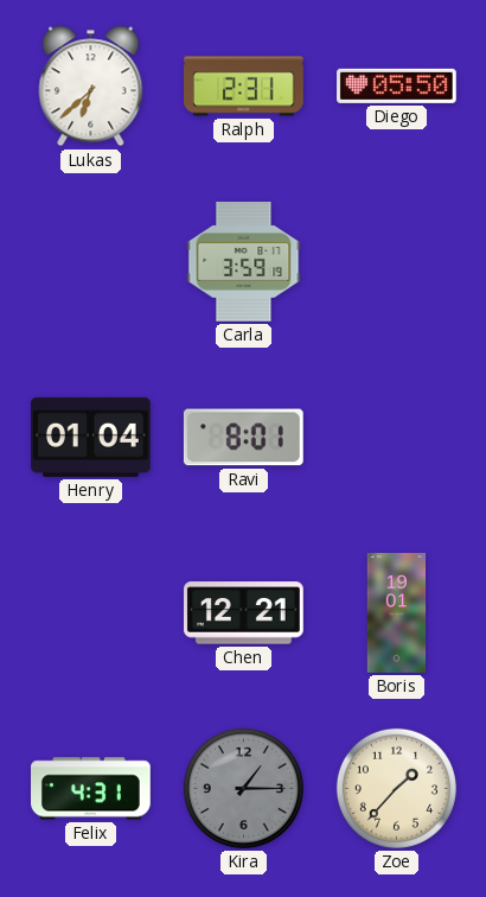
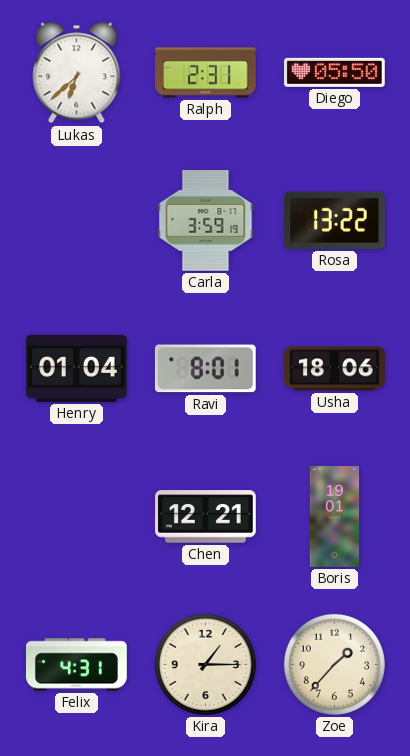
Rosa: none -> 13:22 (334, 220)
Usha: none -> 18:06 (335, 369)
Kira dial: grey -> cream (205, 664)
